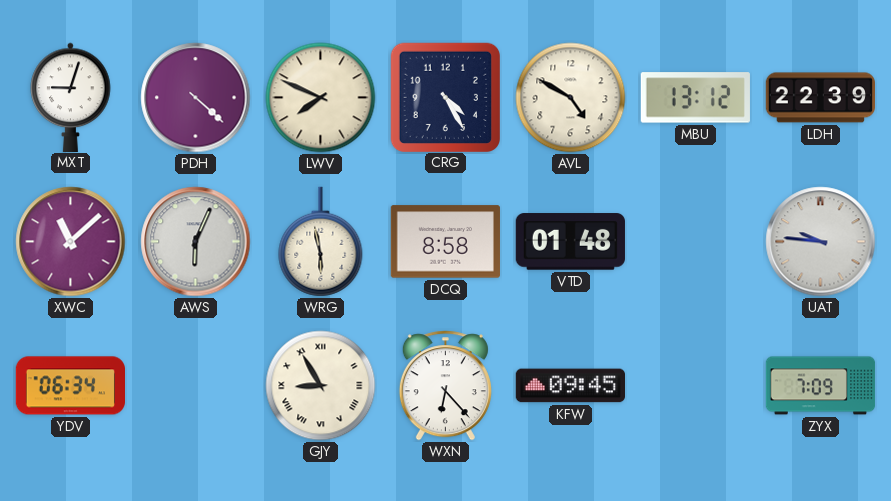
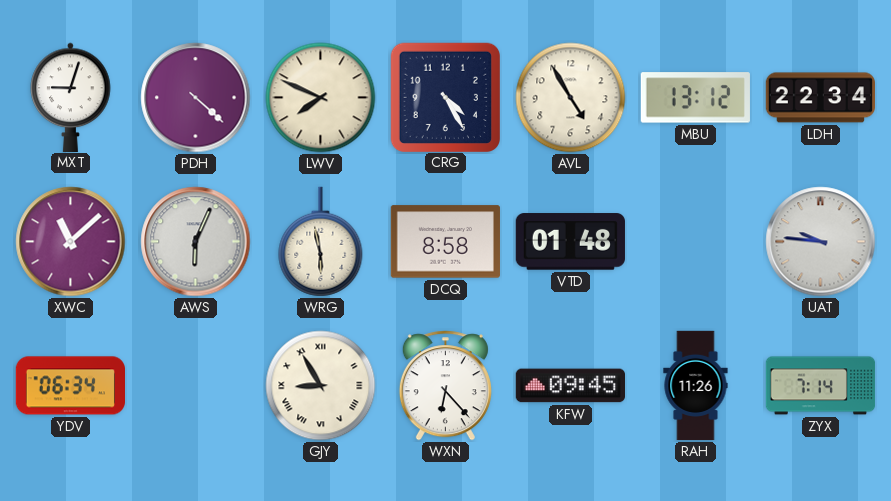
AVL: 4:50 -> 4:55 (571, 98)
LDH: 22:39 -> 22:34 (820, 98)
RAH: none -> 11:26 (696, 386)
ZYX: 7:09 -> 7:14 (821, 386)
